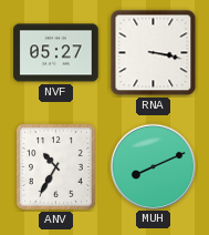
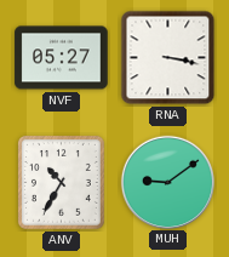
MUH: 8:11 -> 9:09 (167, 182)
